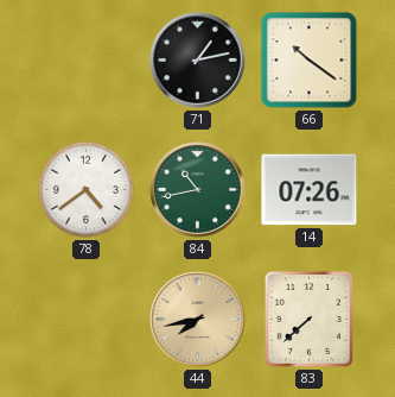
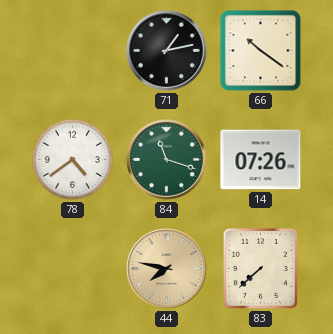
84: 10:43 -> 11:18 (167, 160)
44: 7:43 -> 7:47 (167, 269)
